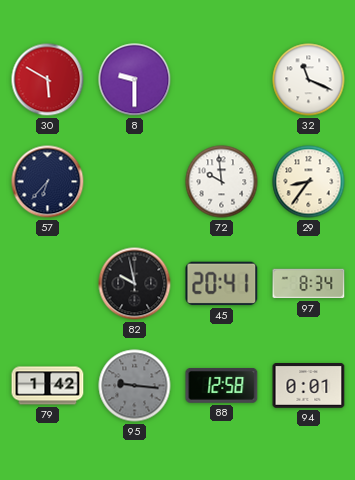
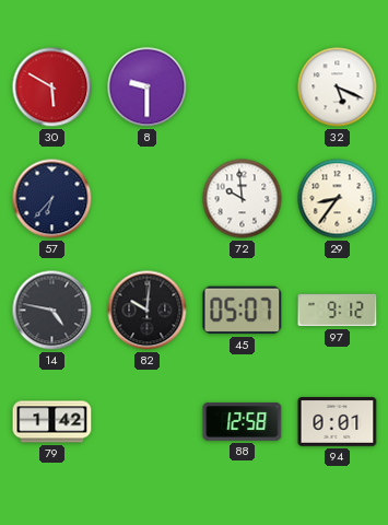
32: 11:19 -> 5:19 (338, 87)
14: none -> 4:47 (52, 311)
82: 9:58 -> 10:01 (148, 311)
45: 20:41 -> 05:07 (243, 311)
97: 8:34 -> 9:12 (338, 311)
95: 9:16 -> none (135, 386)
